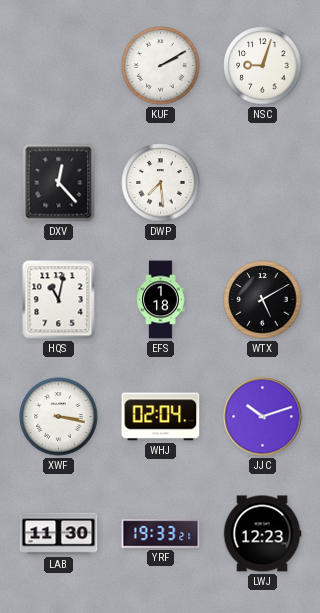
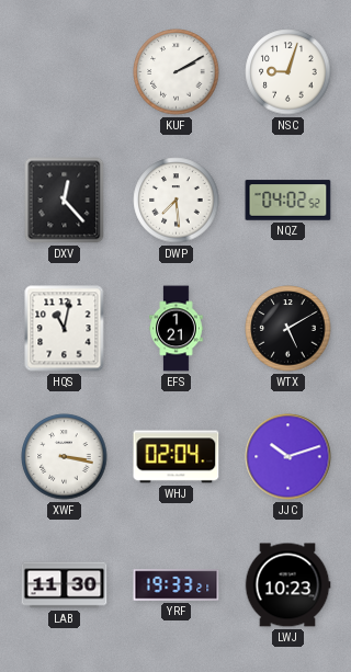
NQZ: none -> 04:02 (288, 201)
EFS: 1:18 -> 1:21 (177, 329)
LWJ: 12:23 -> 10:23 (287, 585)
